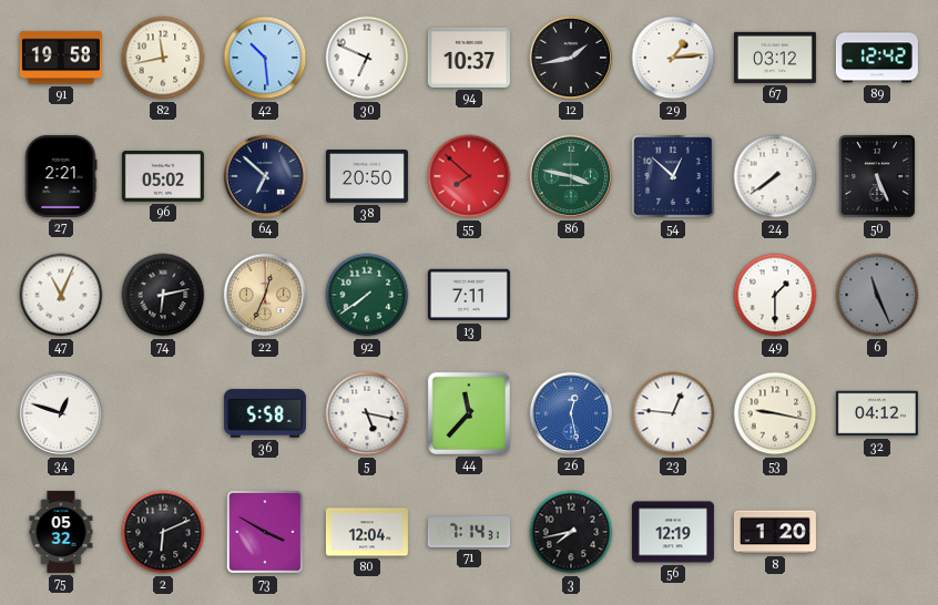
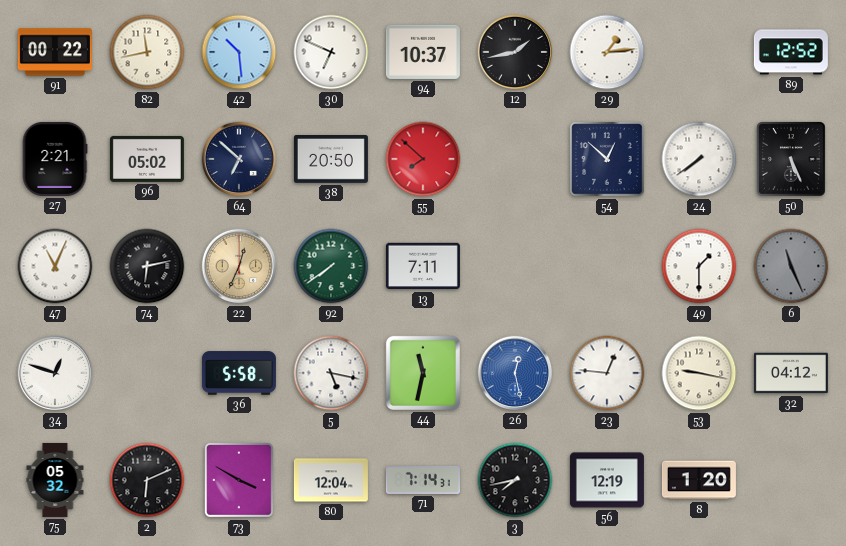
91: 19:58 -> 00:22 (55, 52)
67: 03:12 -> none (775, 58)
89: 12:42 -> 12:52 (791, 52)
86: 3:47 -> none (571, 176)
44: 11:37 -> 11:32 (423, 373)
